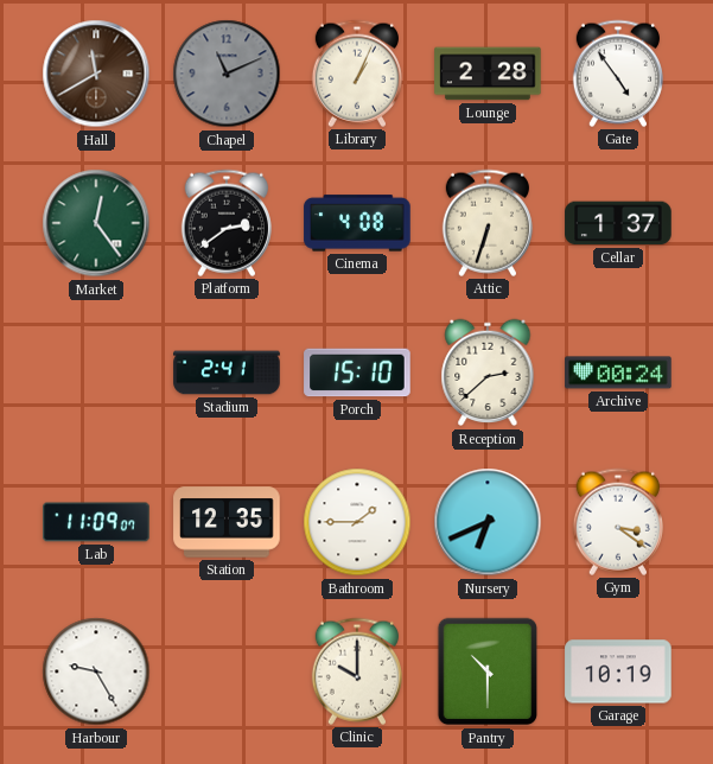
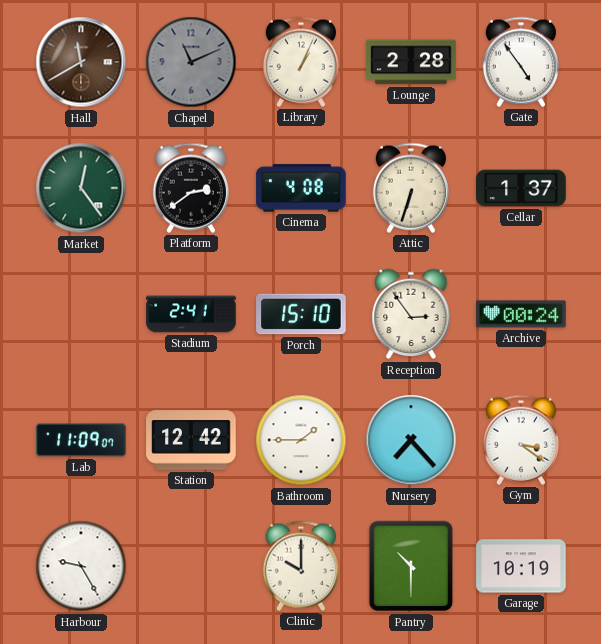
Reception: 2:38 -> 2:54 (411, 314)
Station: 12:35 -> 12:42 (191, 440)
Nursery: 6:41 -> 7:23 (411, 440)
